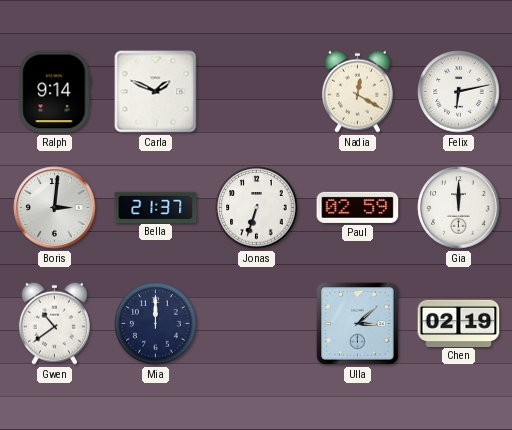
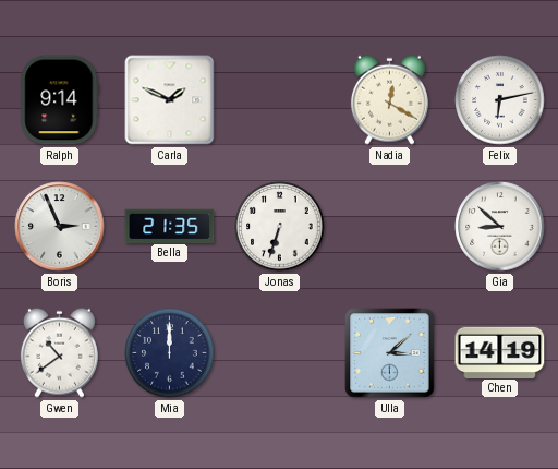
Boris: 3:01 -> 2:56 (60, 227)
Bella: 21:37 -> 21:35 (170, 226)
Paul: 02:59 -> none (358, 207)
Gia: 12:00 -> 8:52 (500, 227)
Chen: 02:19 -> 14:19 (500, 352)
